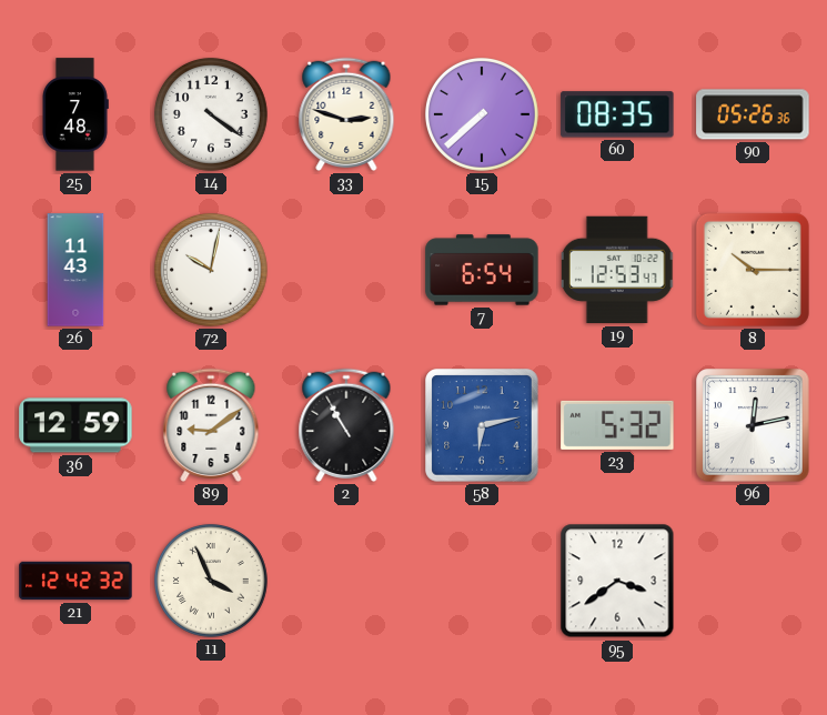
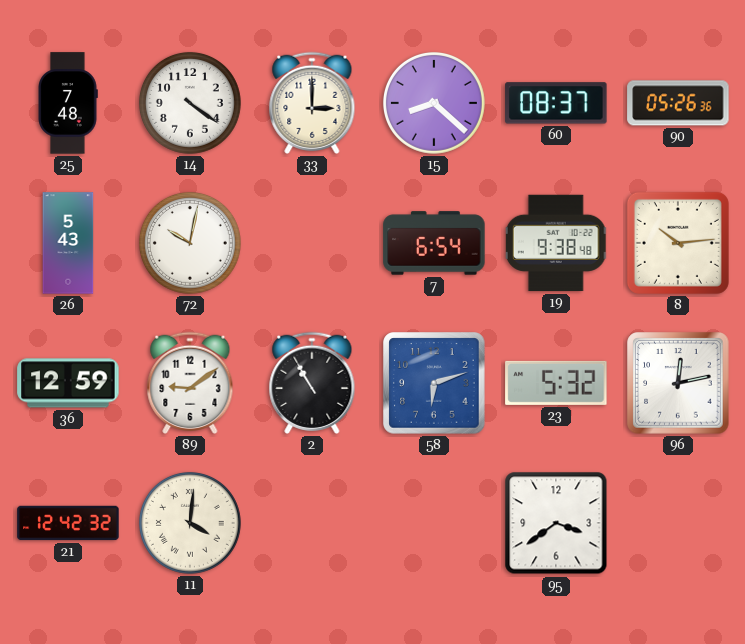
33: 2:48 -> 3:00 (312, 103)
15: 7:38 -> 8:22 (434, 103)
60: 08:35 -> 08:37 (556, 103)
26: 11:43 -> 5:43 (68, 243)
19: 12:53 -> 9:38 (556, 243)
8: 10:15 -> 10:14 (678, 243)
58: 6:13 -> 6:12 (434, 383)
11: 3:56 -> 4:01 (190, 523)
